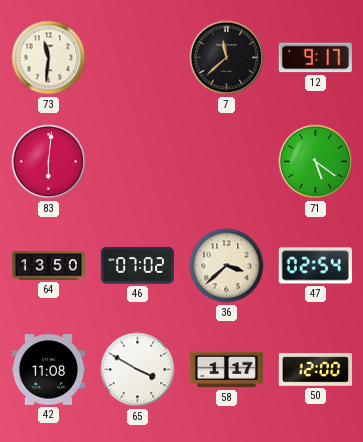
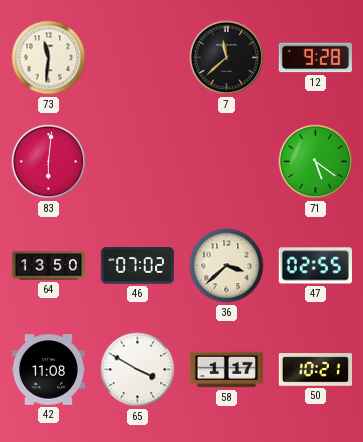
12: 9:17 -> 9:28 (315, 58)
47: 02:54 -> 02:55 (315, 266)
50: 12:00 -> 10:21 (315, 370)
